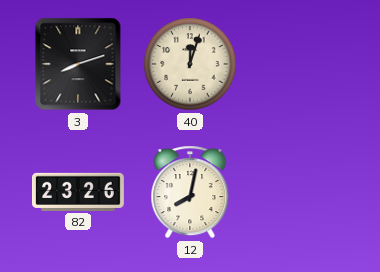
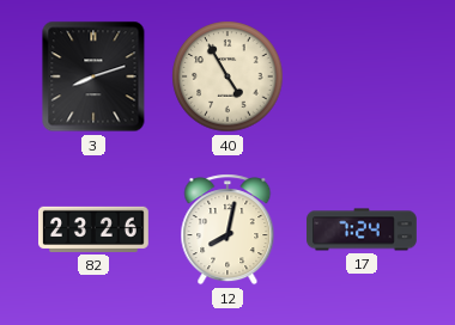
40: 12:03 -> 4:55 (227, 76)
17: none -> 7:24 (363, 229)
